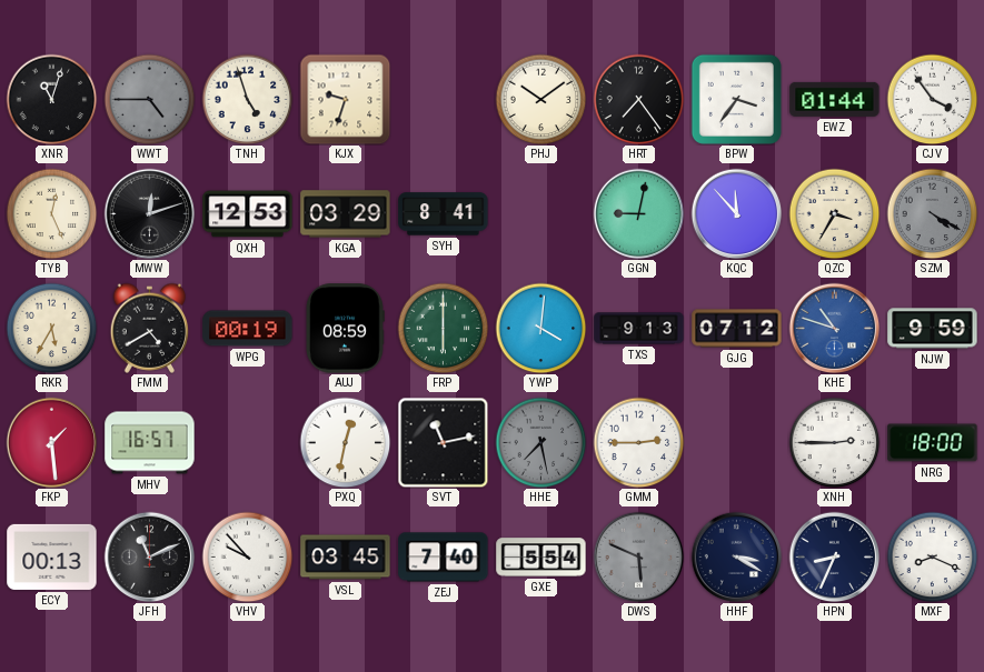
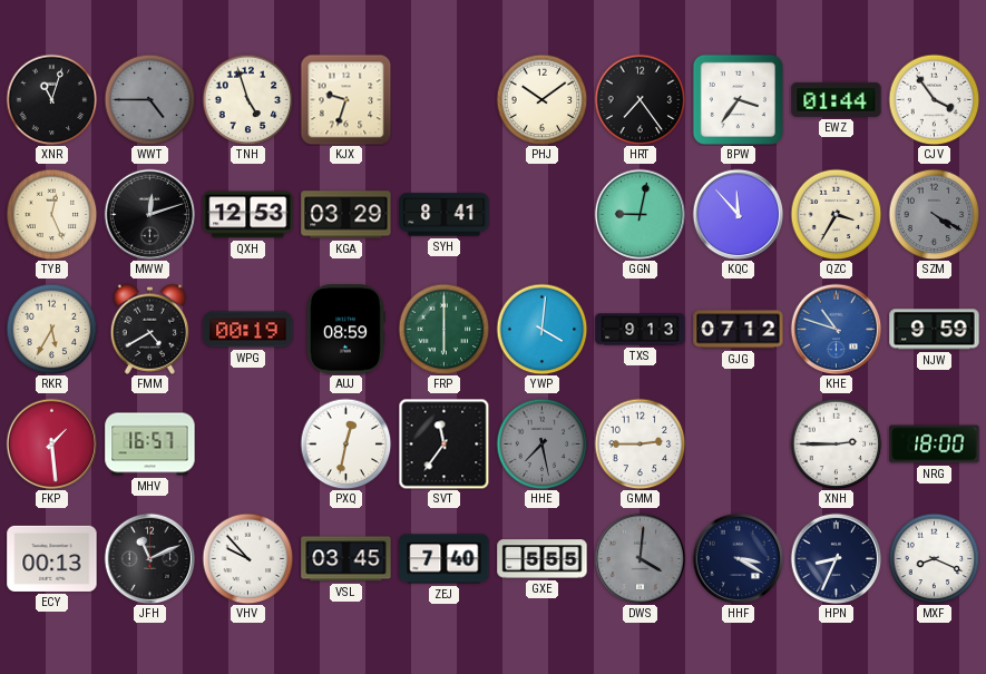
SVT: 11:13 -> 11:36 (443, 443)
GXE: 5:54 -> 5:55 (543, 559)
DWS: 5:49 -> 4:01 (640, 558)
